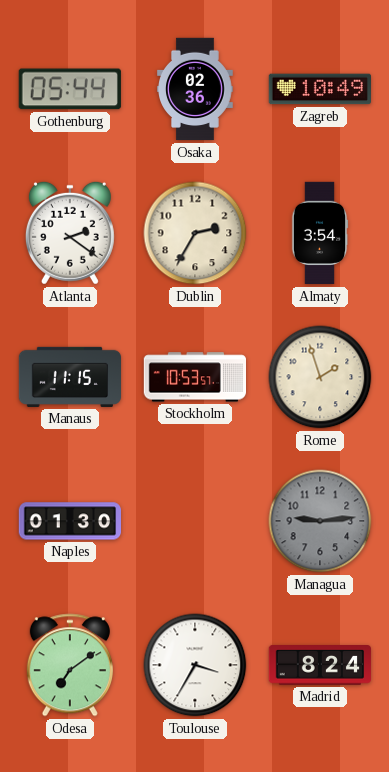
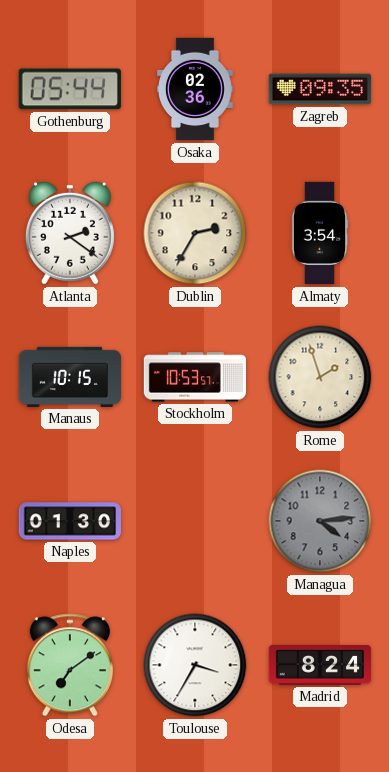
Zagreb: 10:49 -> 09:35 (319, 89)
Manaus: 11:15 -> 10:15 (70, 377)
Managua: 9:14 -> 4:14 (320, 521)
